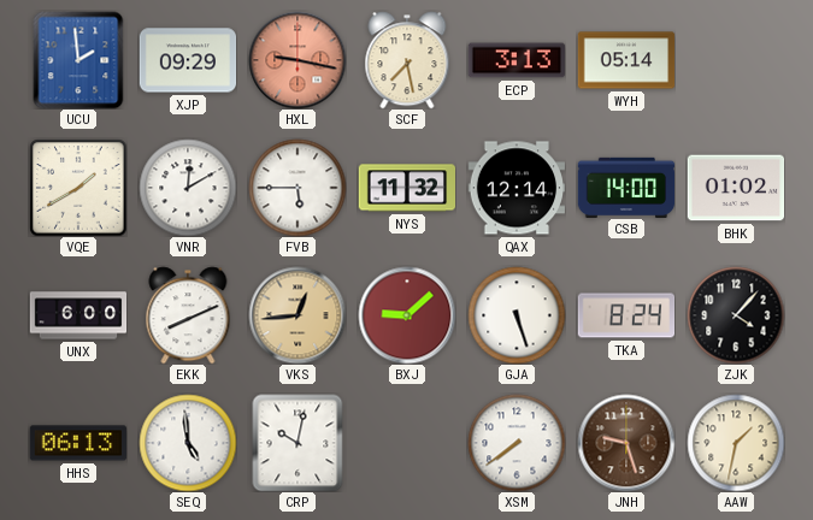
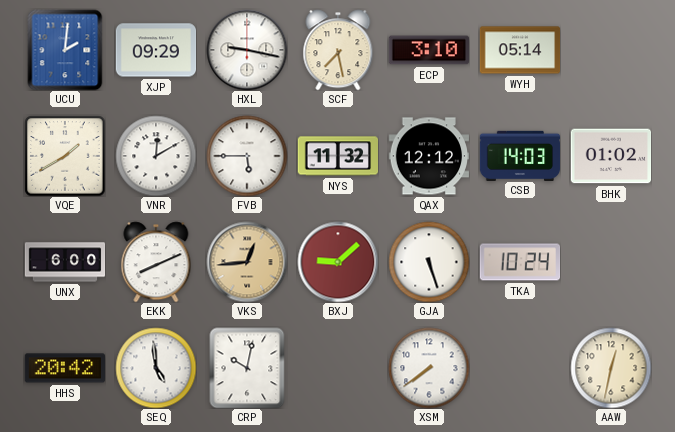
UCU: 1:59 -> 2:01 (65, 50)
HXL dial: salmon -> white (247, 50)
ECP: 3:13 -> 3:10 (429, 50)
QAX: 12:14 -> 12:12 (429, 156)
CSB: 14:00 -> 14:03 (520, 155)
TKA: 8:24 -> 10:24 (520, 262)
ZJK: 4:07 -> none (736, 315)
HHS: 06:13 -> 20:42 (65, 368)
JNH: 9:27 -> none (626, 443)
AAW: 1:32 -> 12:32 (611, 368)
